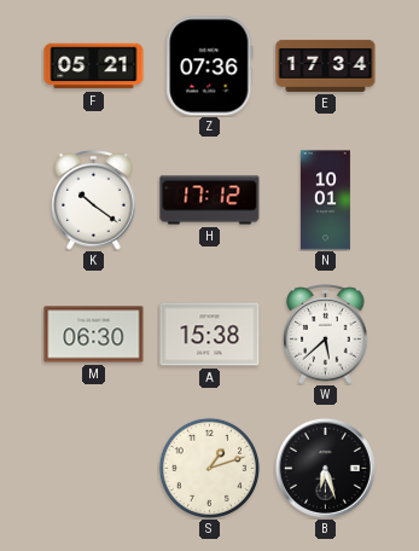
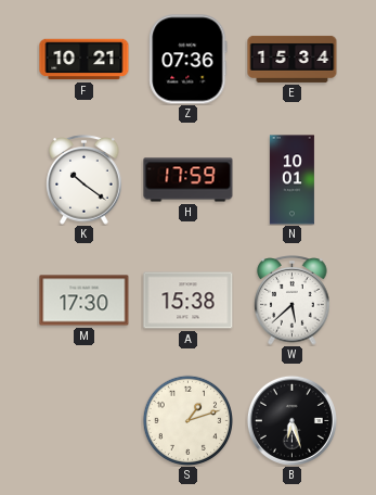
F: 05:21 -> 10:21 (85, 60)
E: 17:34 -> 15:34 (293, 59)
H: 17:12 -> 17:59 (189, 180)
M: 06:30 -> 17:30 (85, 301)
